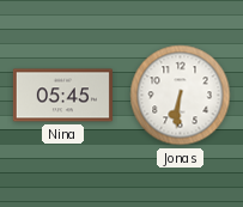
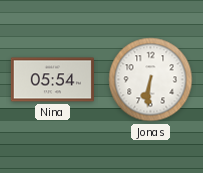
Nina: 05:45 -> 05:54 (52, 80)
